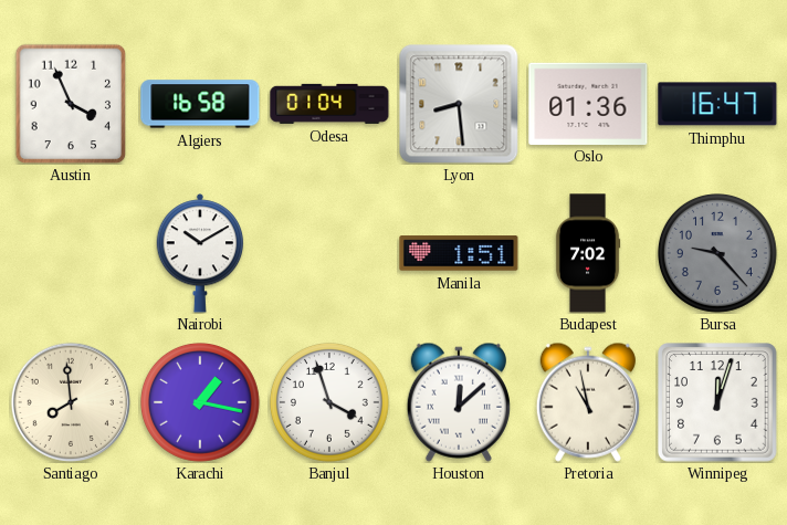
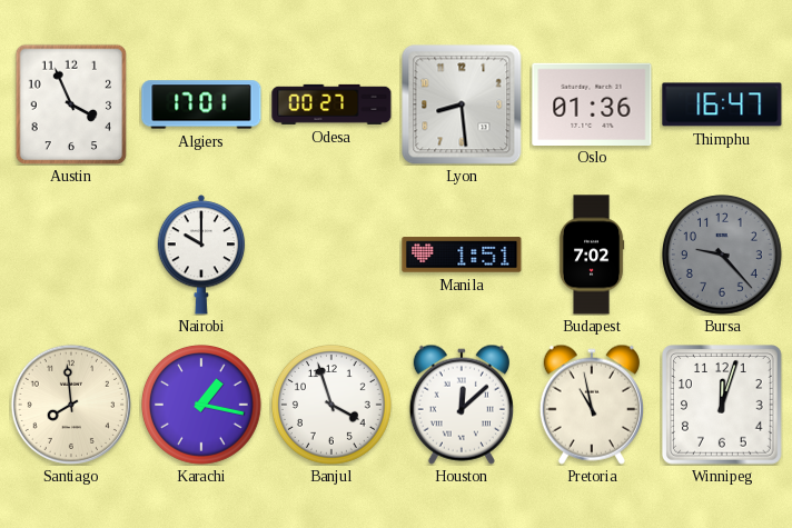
Algiers: 16:58 -> 17:01 (201, 104)
Odesa: 01:04 -> 00:27 (331, 104)
Nairobi: 10:10 -> 10:00 (201, 255)
